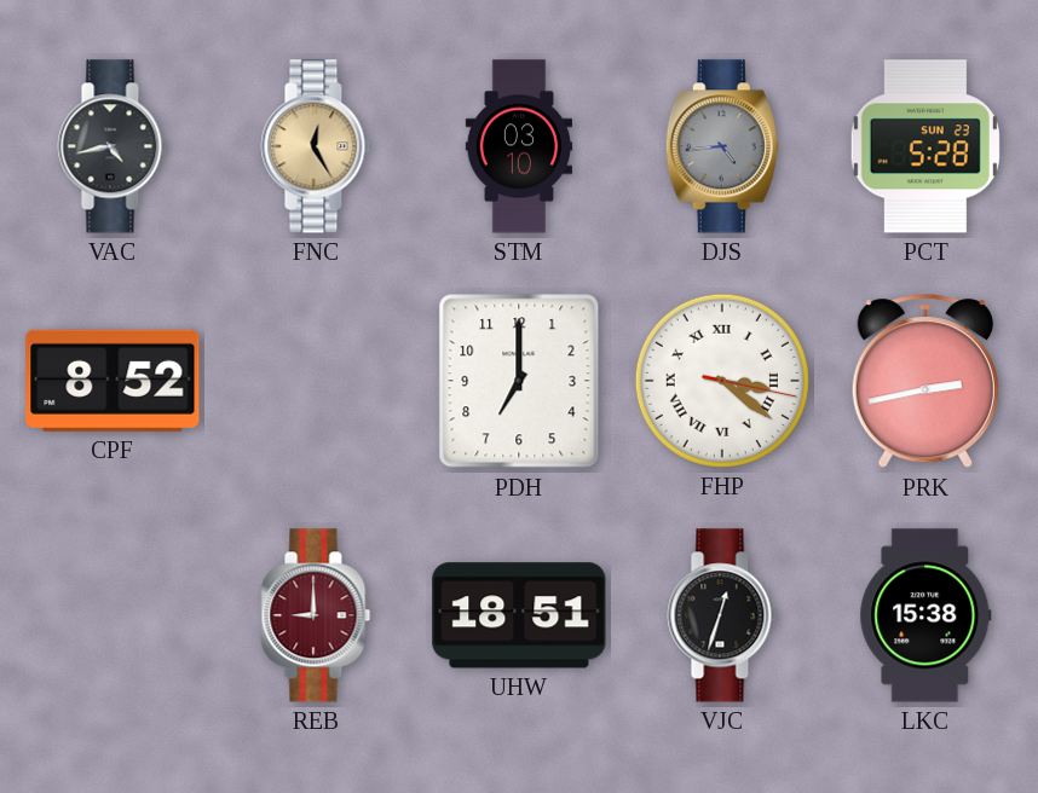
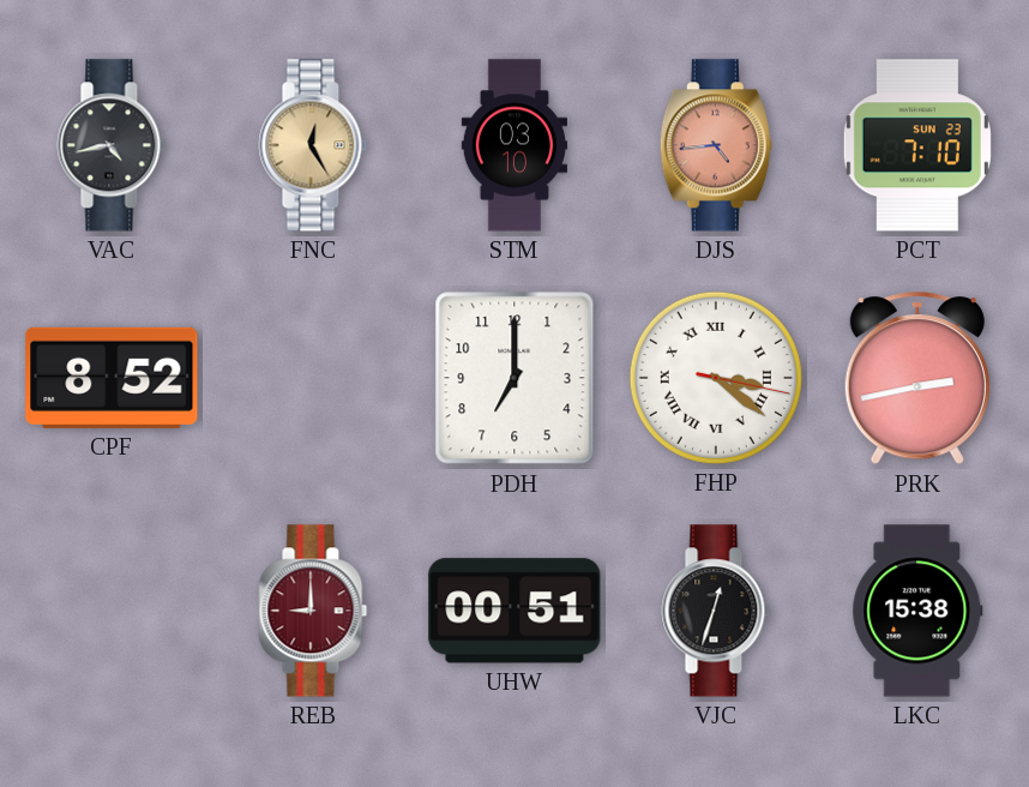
DJS dial: grey -> salmon (716, 145)
PCT: 5:28 -> 7:10 (917, 145)
UHW: 18:51 -> 00:51 (514, 611)
